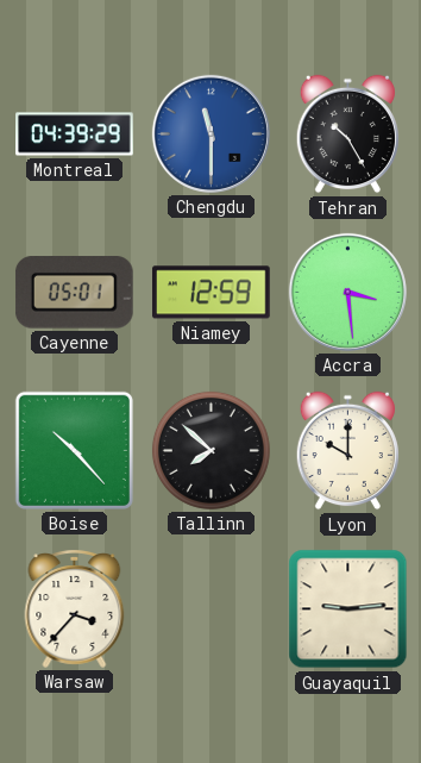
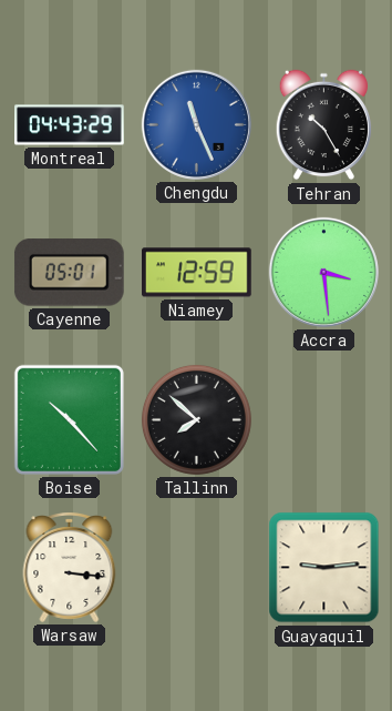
Montreal: 04:39 -> 04:43 (70, 125)
Chengdu: 11:30 -> 11:26 (196, 124)
Lyon: 10:00 -> none (347, 451)
Warsaw: 3:37 -> 3:16 (70, 568)
